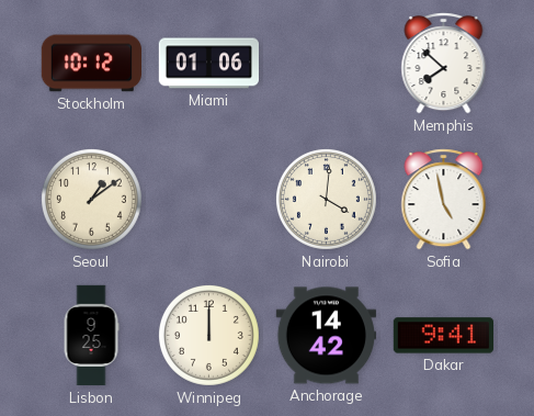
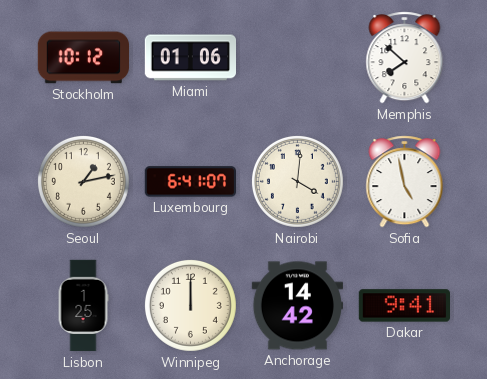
Seoul: 1:09 -> 1:13 (83, 181)
Luxembourg: none -> 6:41 (190, 182)
Lisbon: 9:25 -> 1:25 (83, 306)
